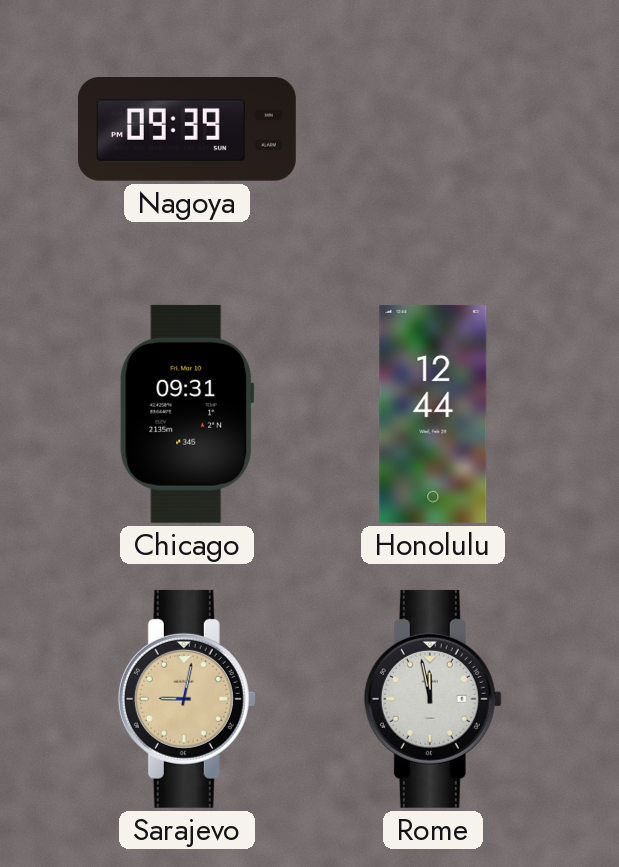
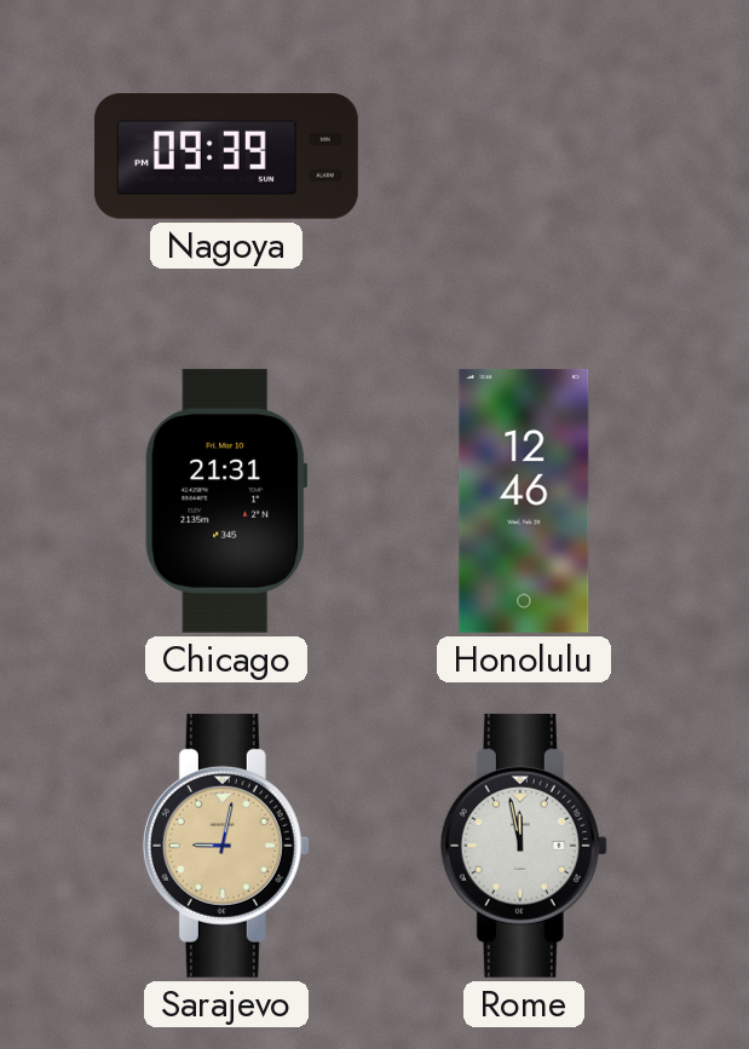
Chicago: 09:31 -> 21:31 (226, 501)
Honolulu: 12:44 -> 12:46 (524, 501)
